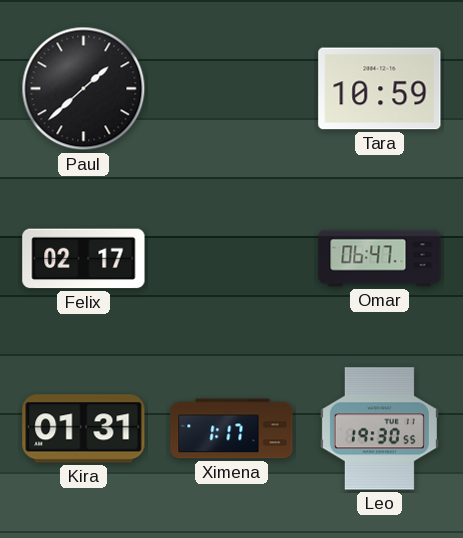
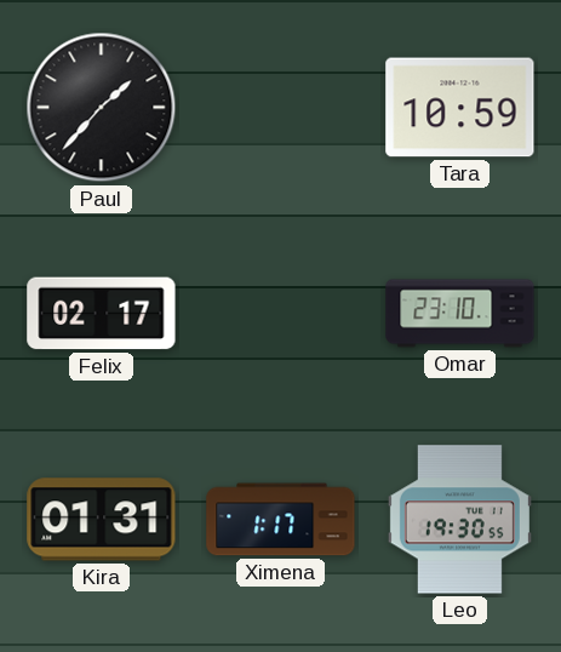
Paul: 1:38 -> 1:37 (102, 108)
Omar: 06:47 -> 23:10 (460, 314)
